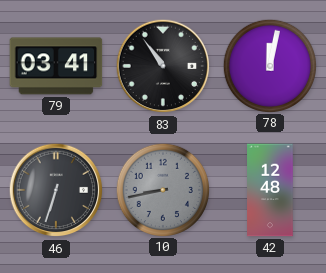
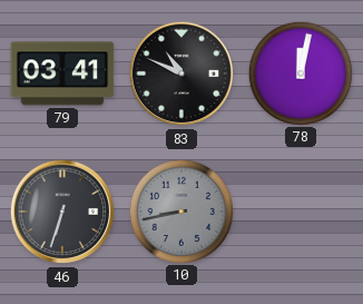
83: 10:54 -> 10:49 (181, 73)
42: 12:48 -> none (270, 190)
